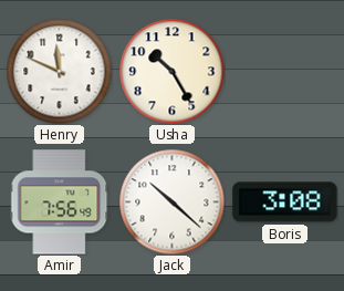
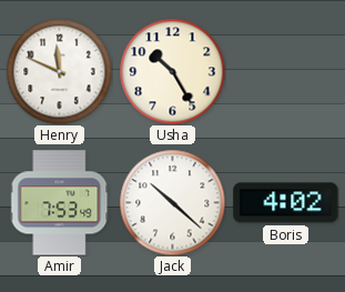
Amir: 7:56 -> 7:53 (60, 203)
Boris: 3:08 -> 4:02 (286, 203)
